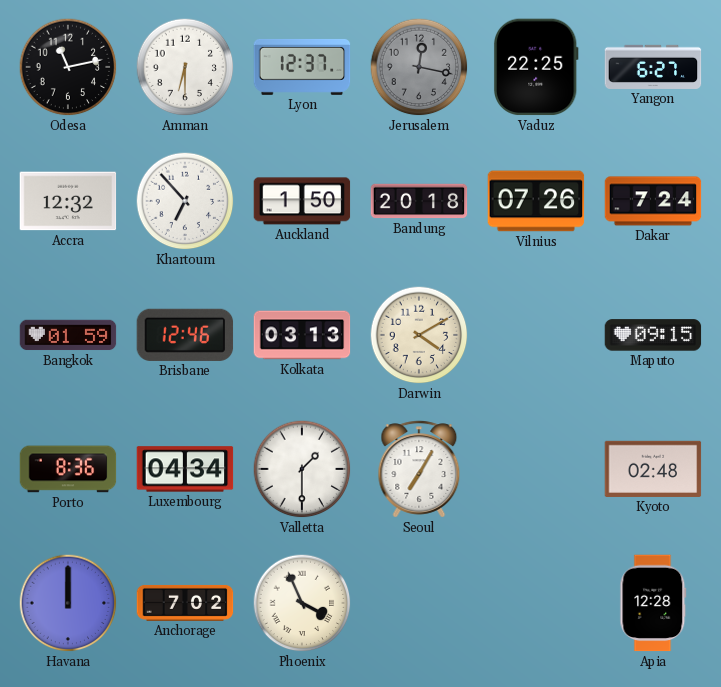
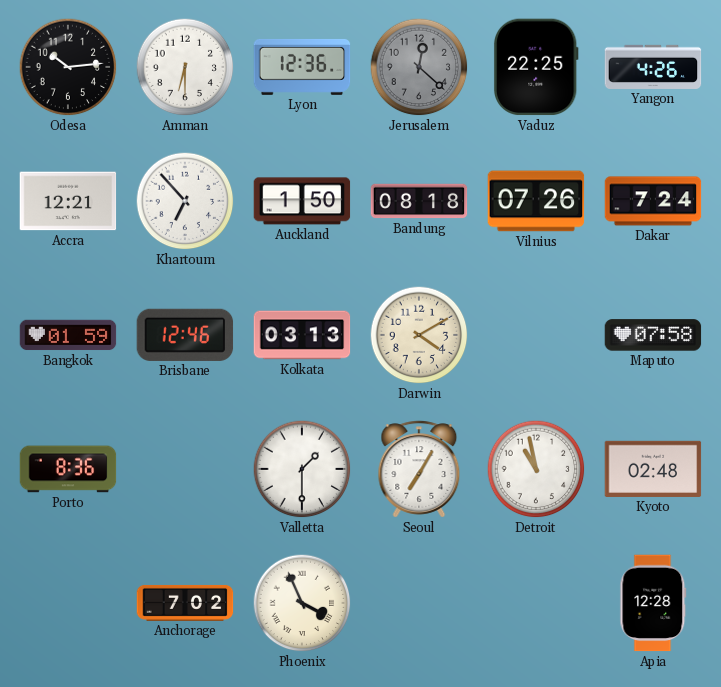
Odesa: 11:13 -> 10:14 (68, 67)
Lyon: 12:37 -> 12:36 (302, 67)
Jerusalem: 12:17 -> 12:22 (419, 67)
Yangon: 6:27 -> 4:26 (653, 67)
Accra: 12:32 -> 12:21 (68, 201)
Bandung: 20:18 -> 08:18 (419, 201)
Maputo: 09:15 -> 07:58 (653, 335)
Luxembourg: 04:34 -> none (185, 469)
Detroit: none -> 10:58 (536, 469)
Havana: 12:00 -> none (68, 603)
